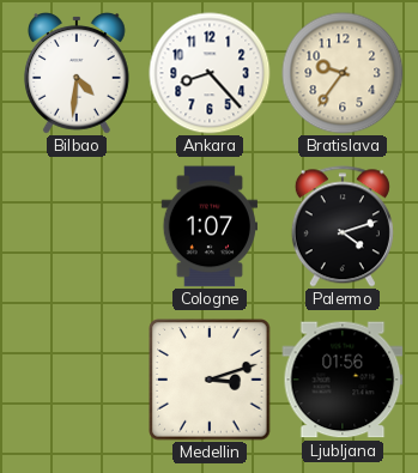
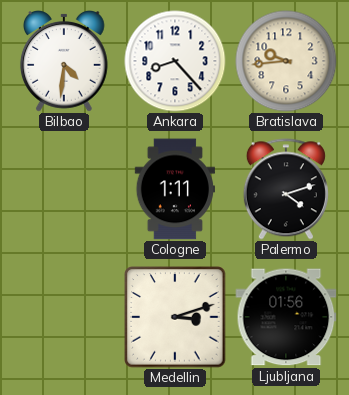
Bratislava: 9:36 -> 9:44 (286, 61)
Cologne: 1:07 -> 1:11 (174, 189)
